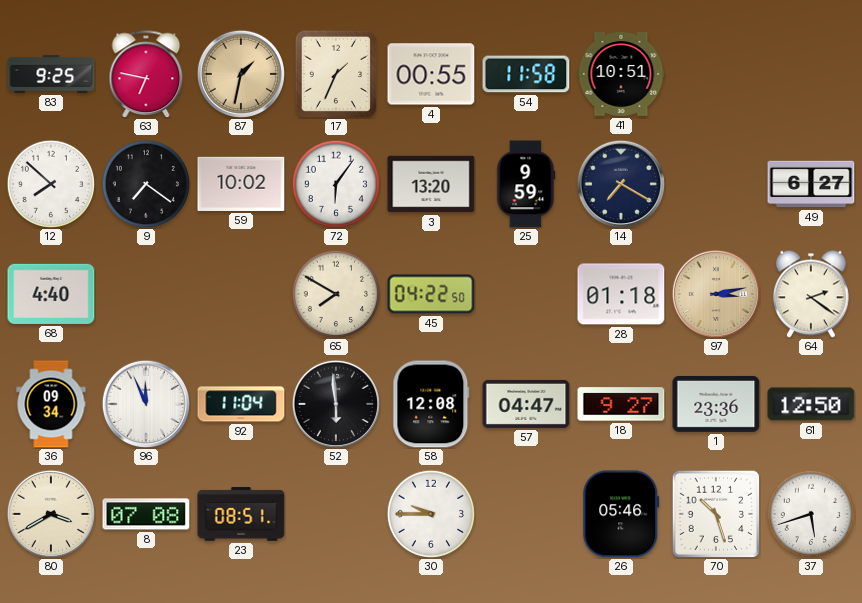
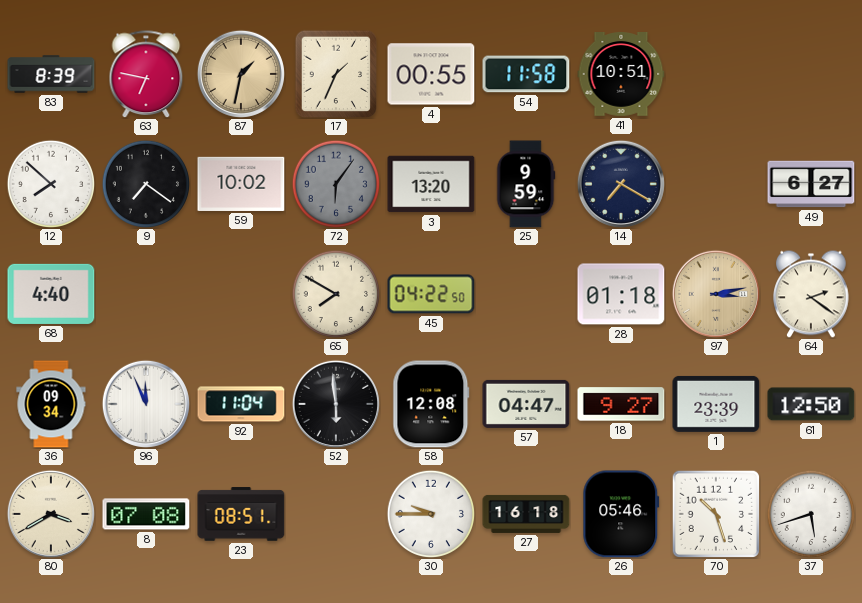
83: 9:25 -> 8:39 (51, 74)
72 dial: white -> grey (335, 183)
1: 23:36 -> 23:39 (716, 404)
27: none -> 16:18 (526, 514)
